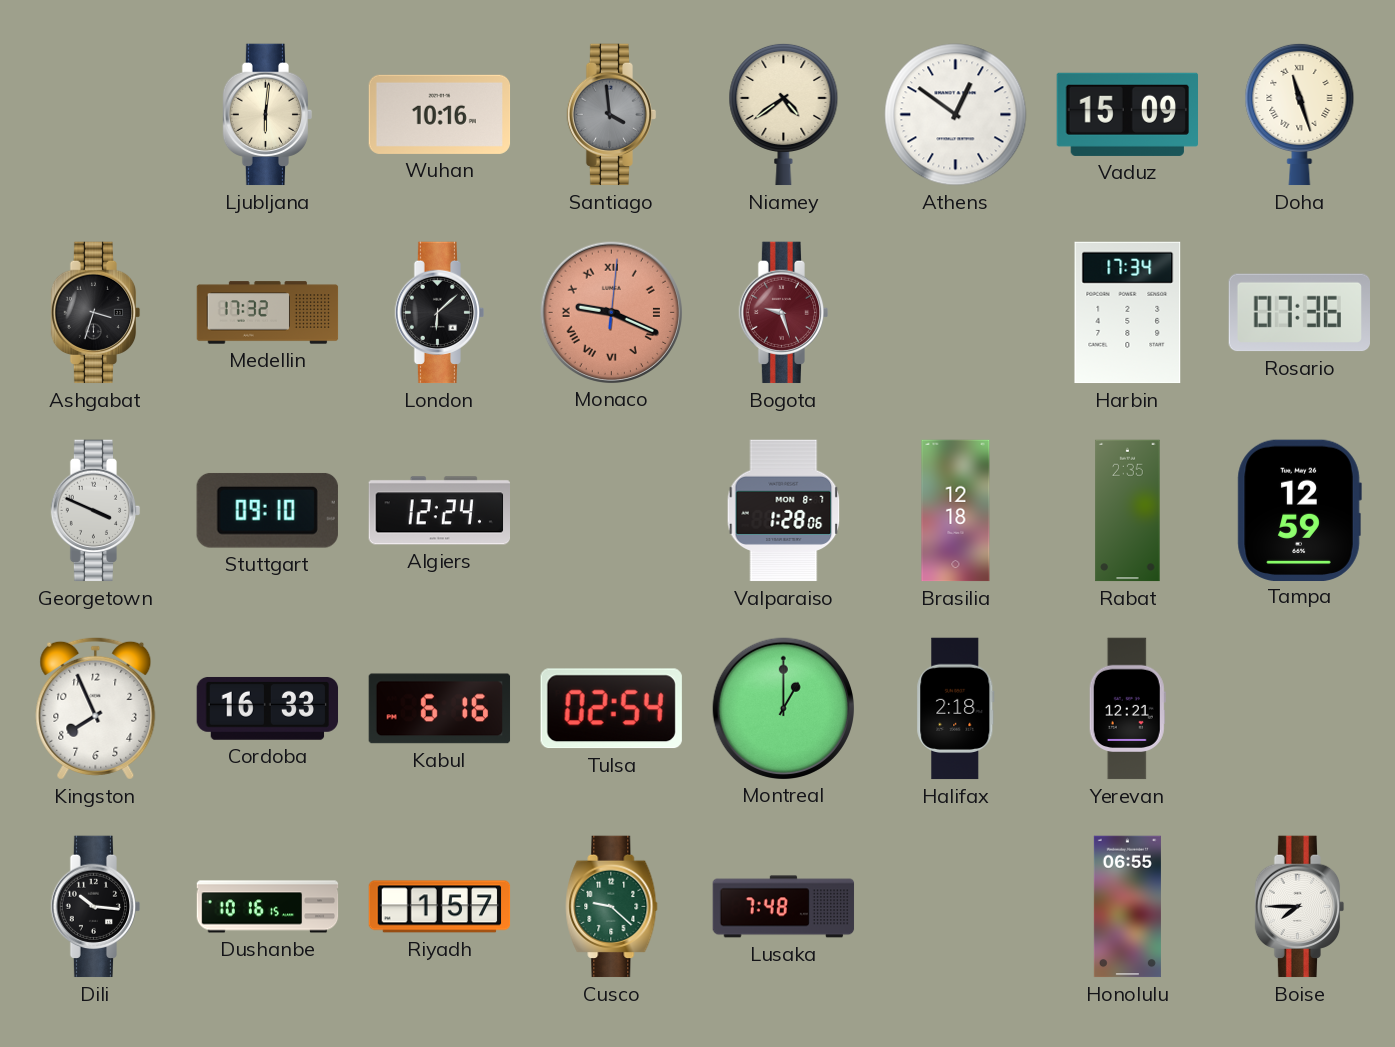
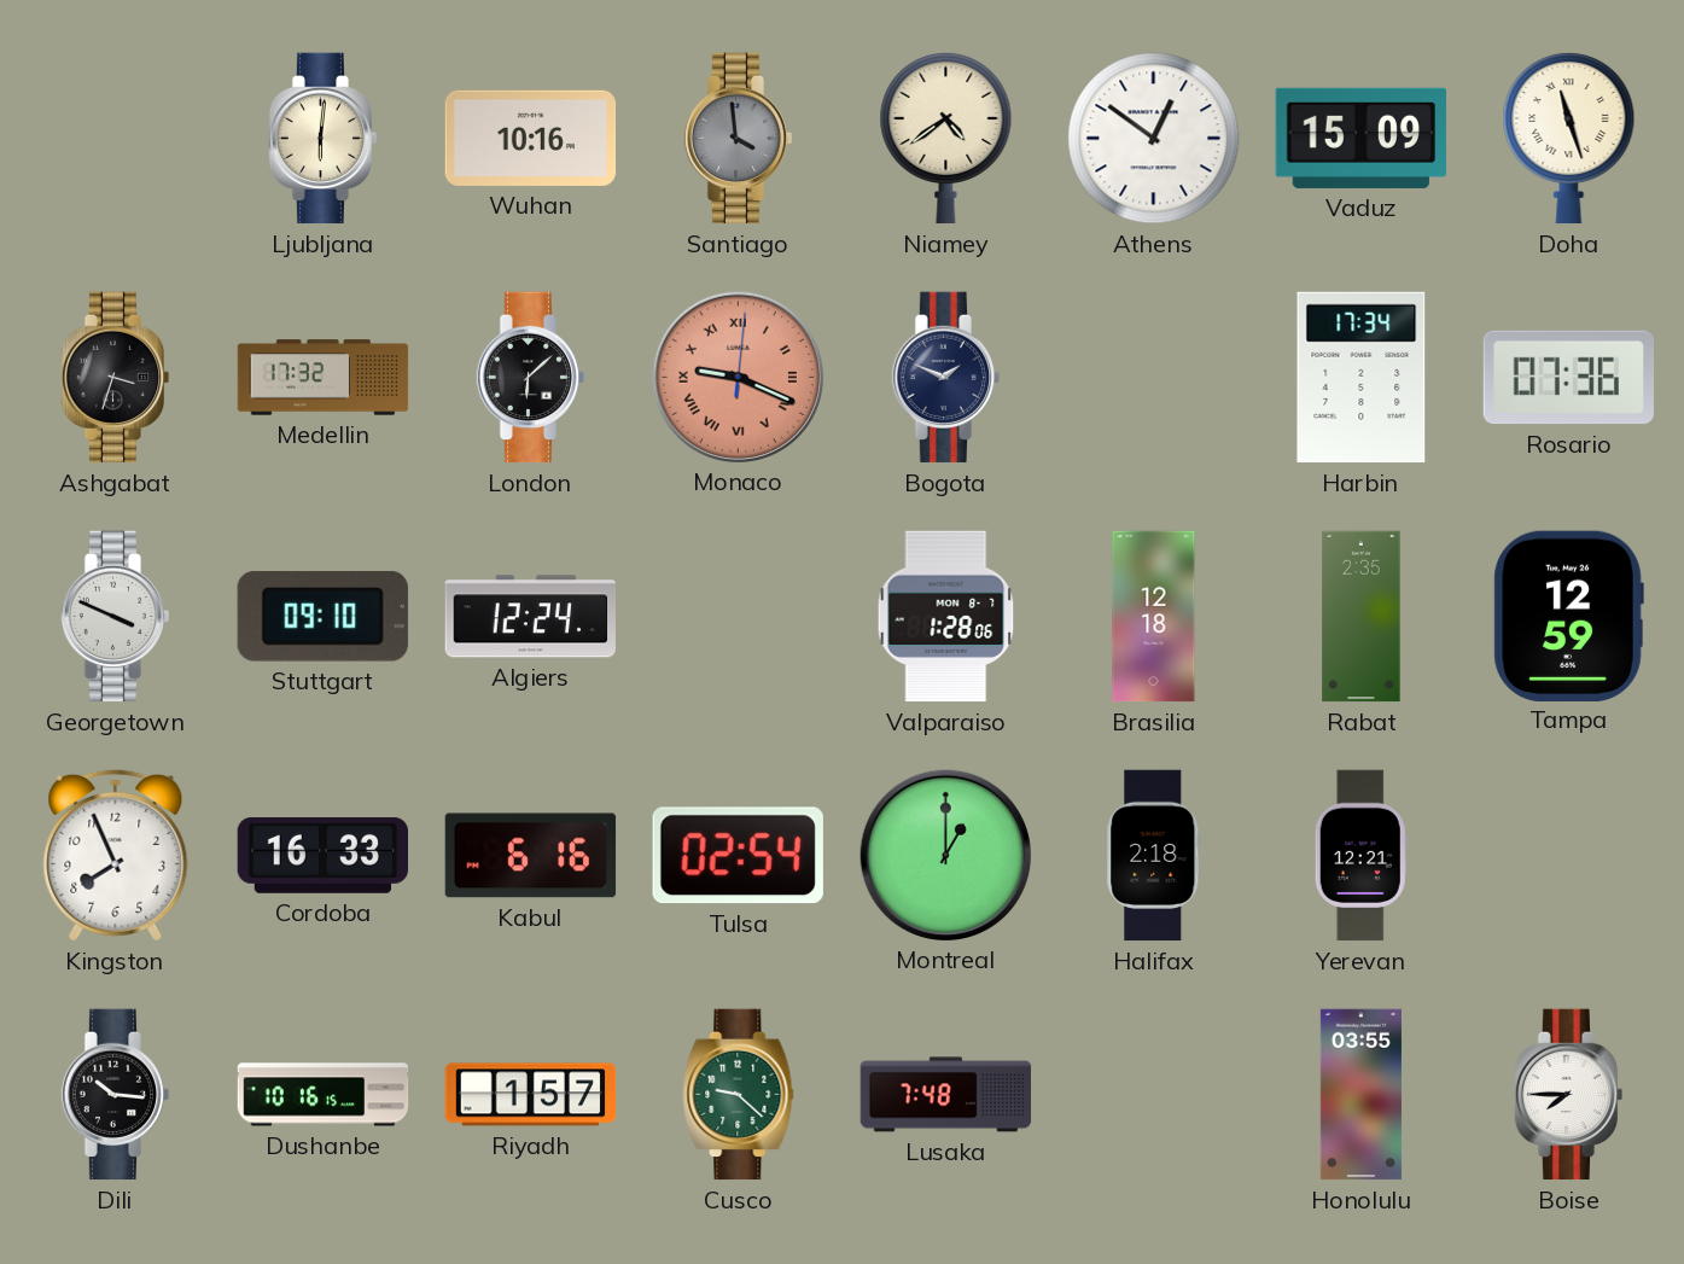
Bogota: 9:27 -> 1:49 (946, 378)
Bogota dial: burgundy -> navy (946, 378)
Honolulu: 06:55 -> 03:55 (1360, 1095)
